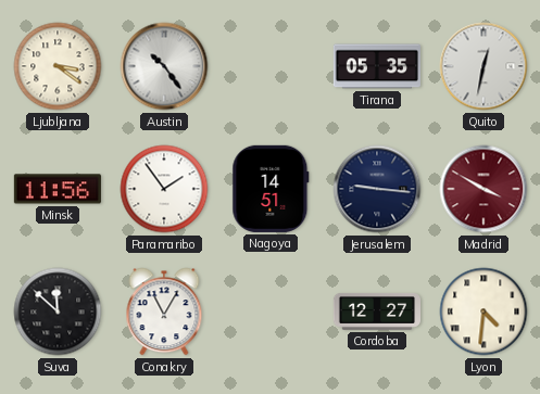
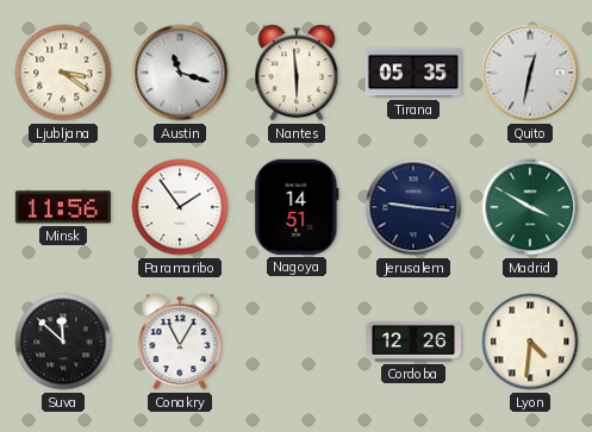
Austin: 10:24 -> 11:18 (180, 73)
Nantes: none -> 5:59 (297, 73)
Madrid dial: burgundy -> green (530, 207)
Cordoba: 12:27 -> 12:26 (412, 343)
